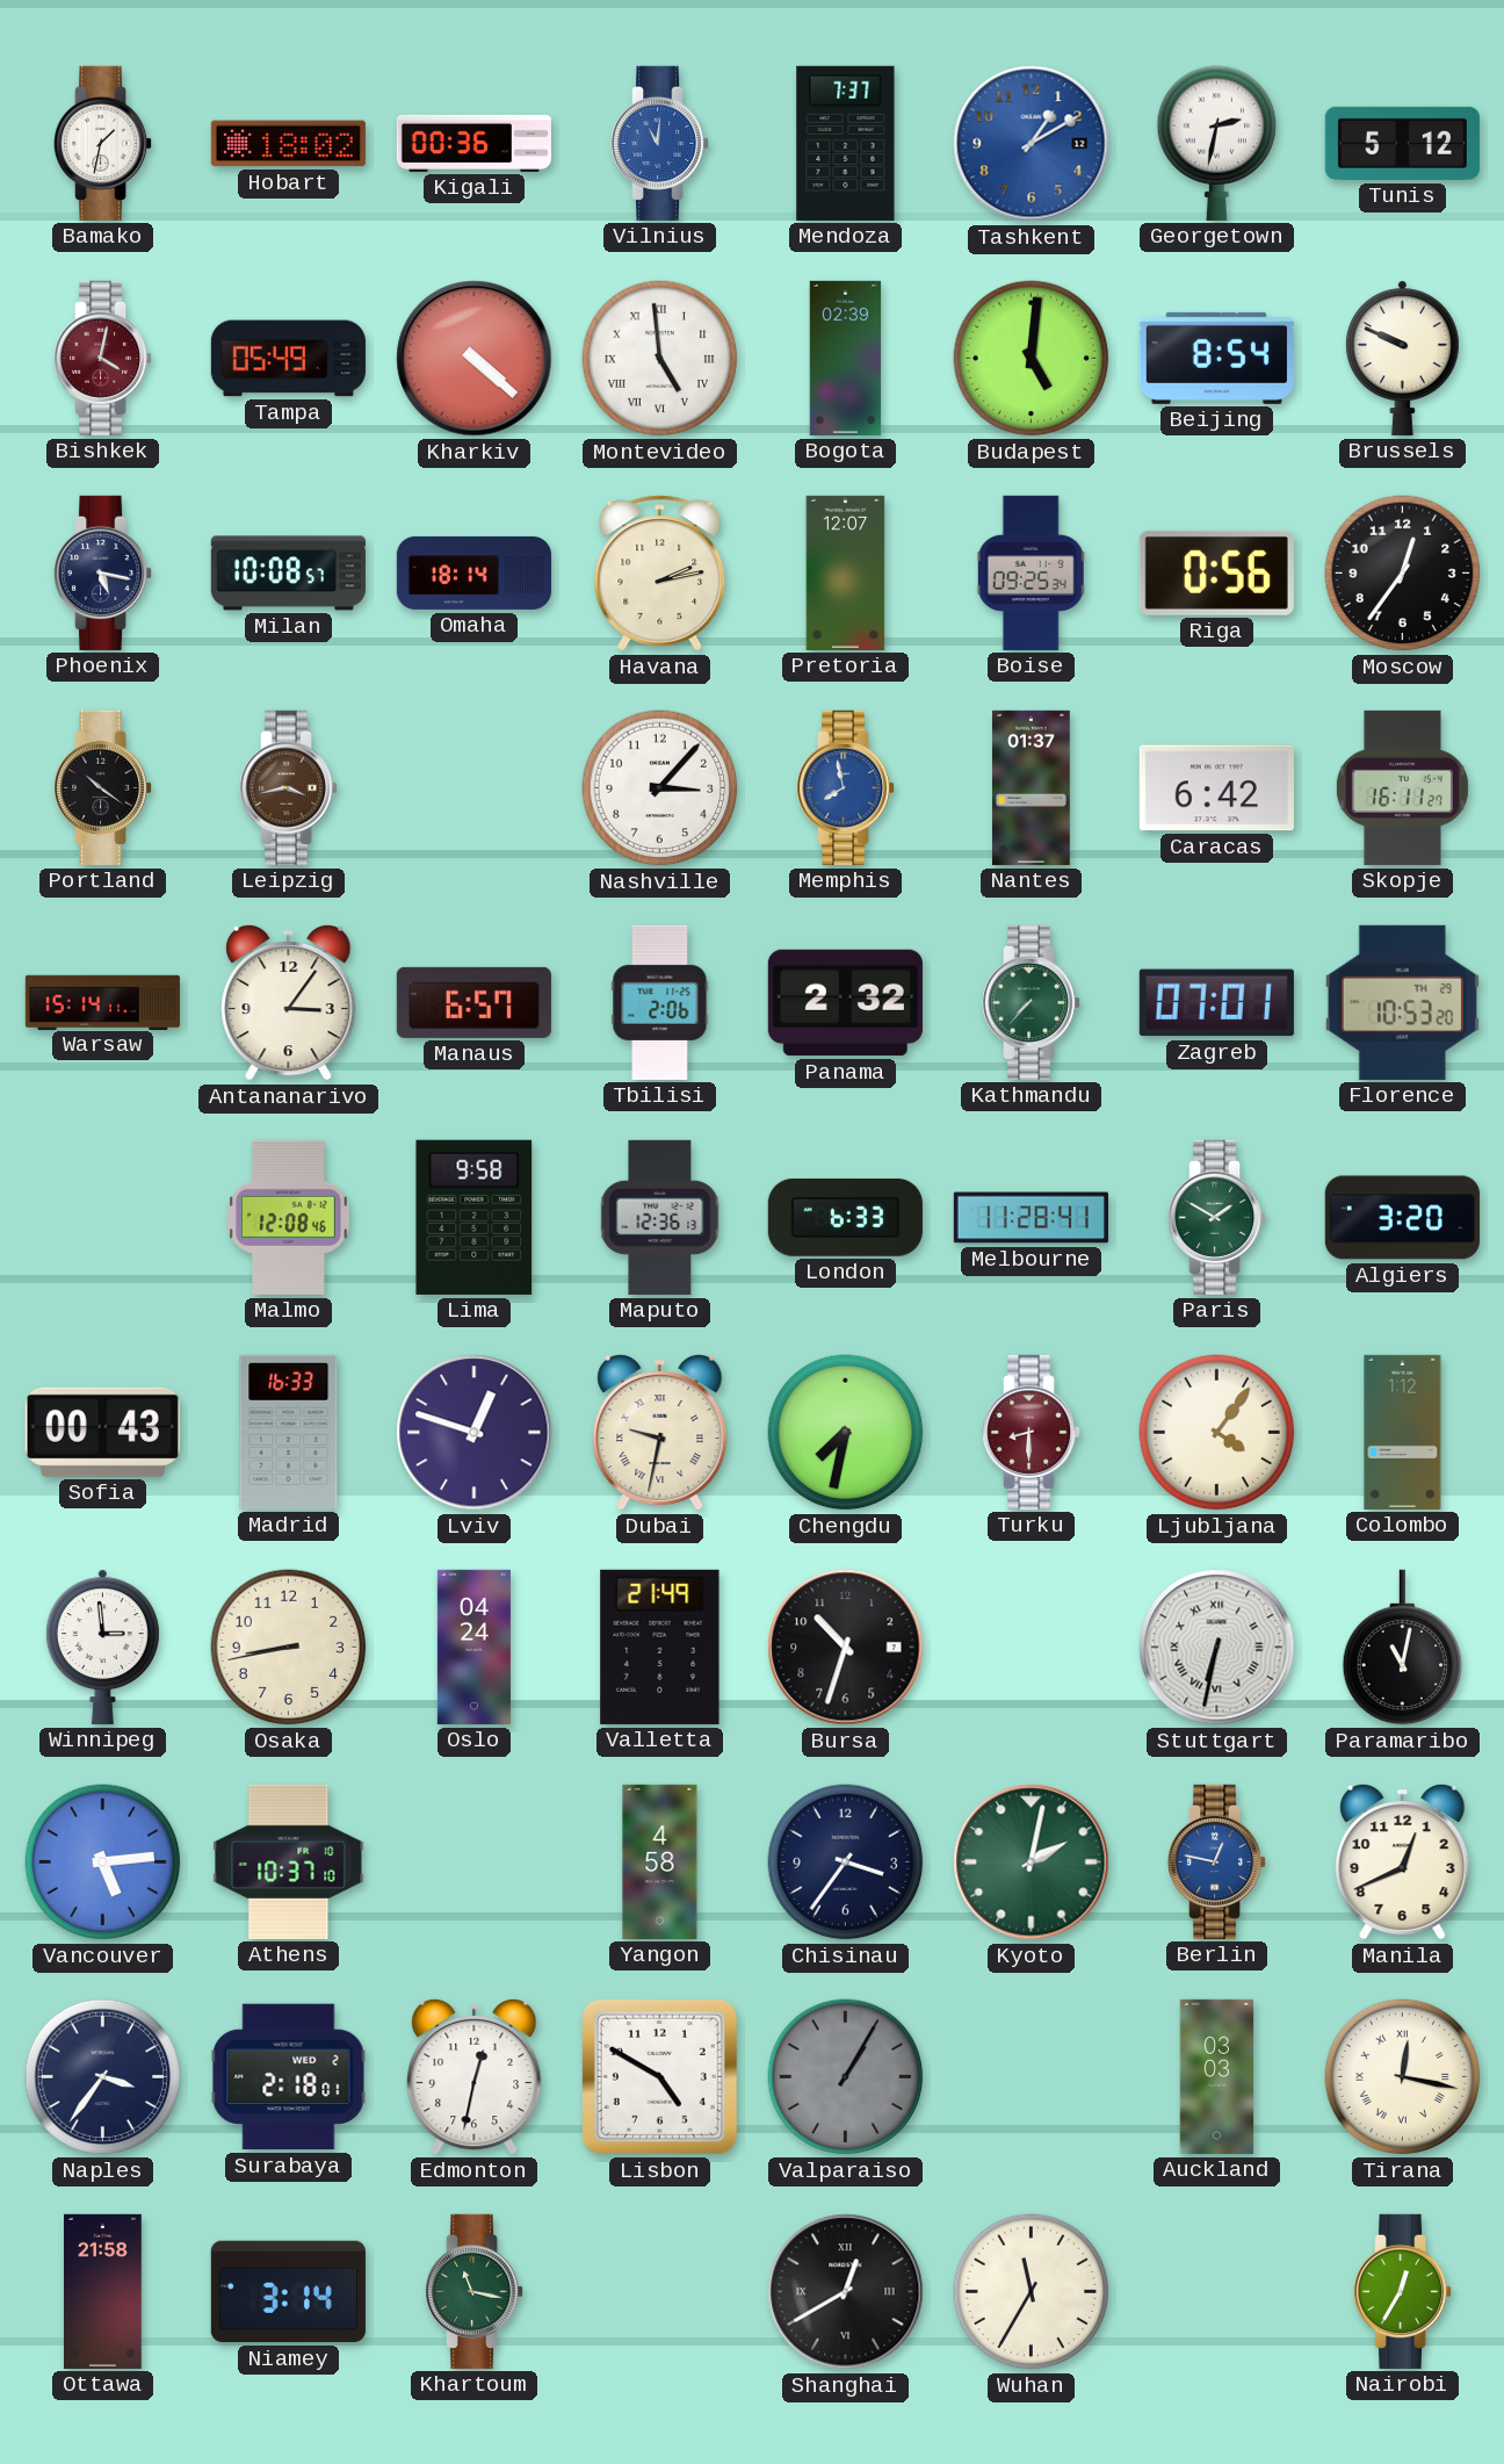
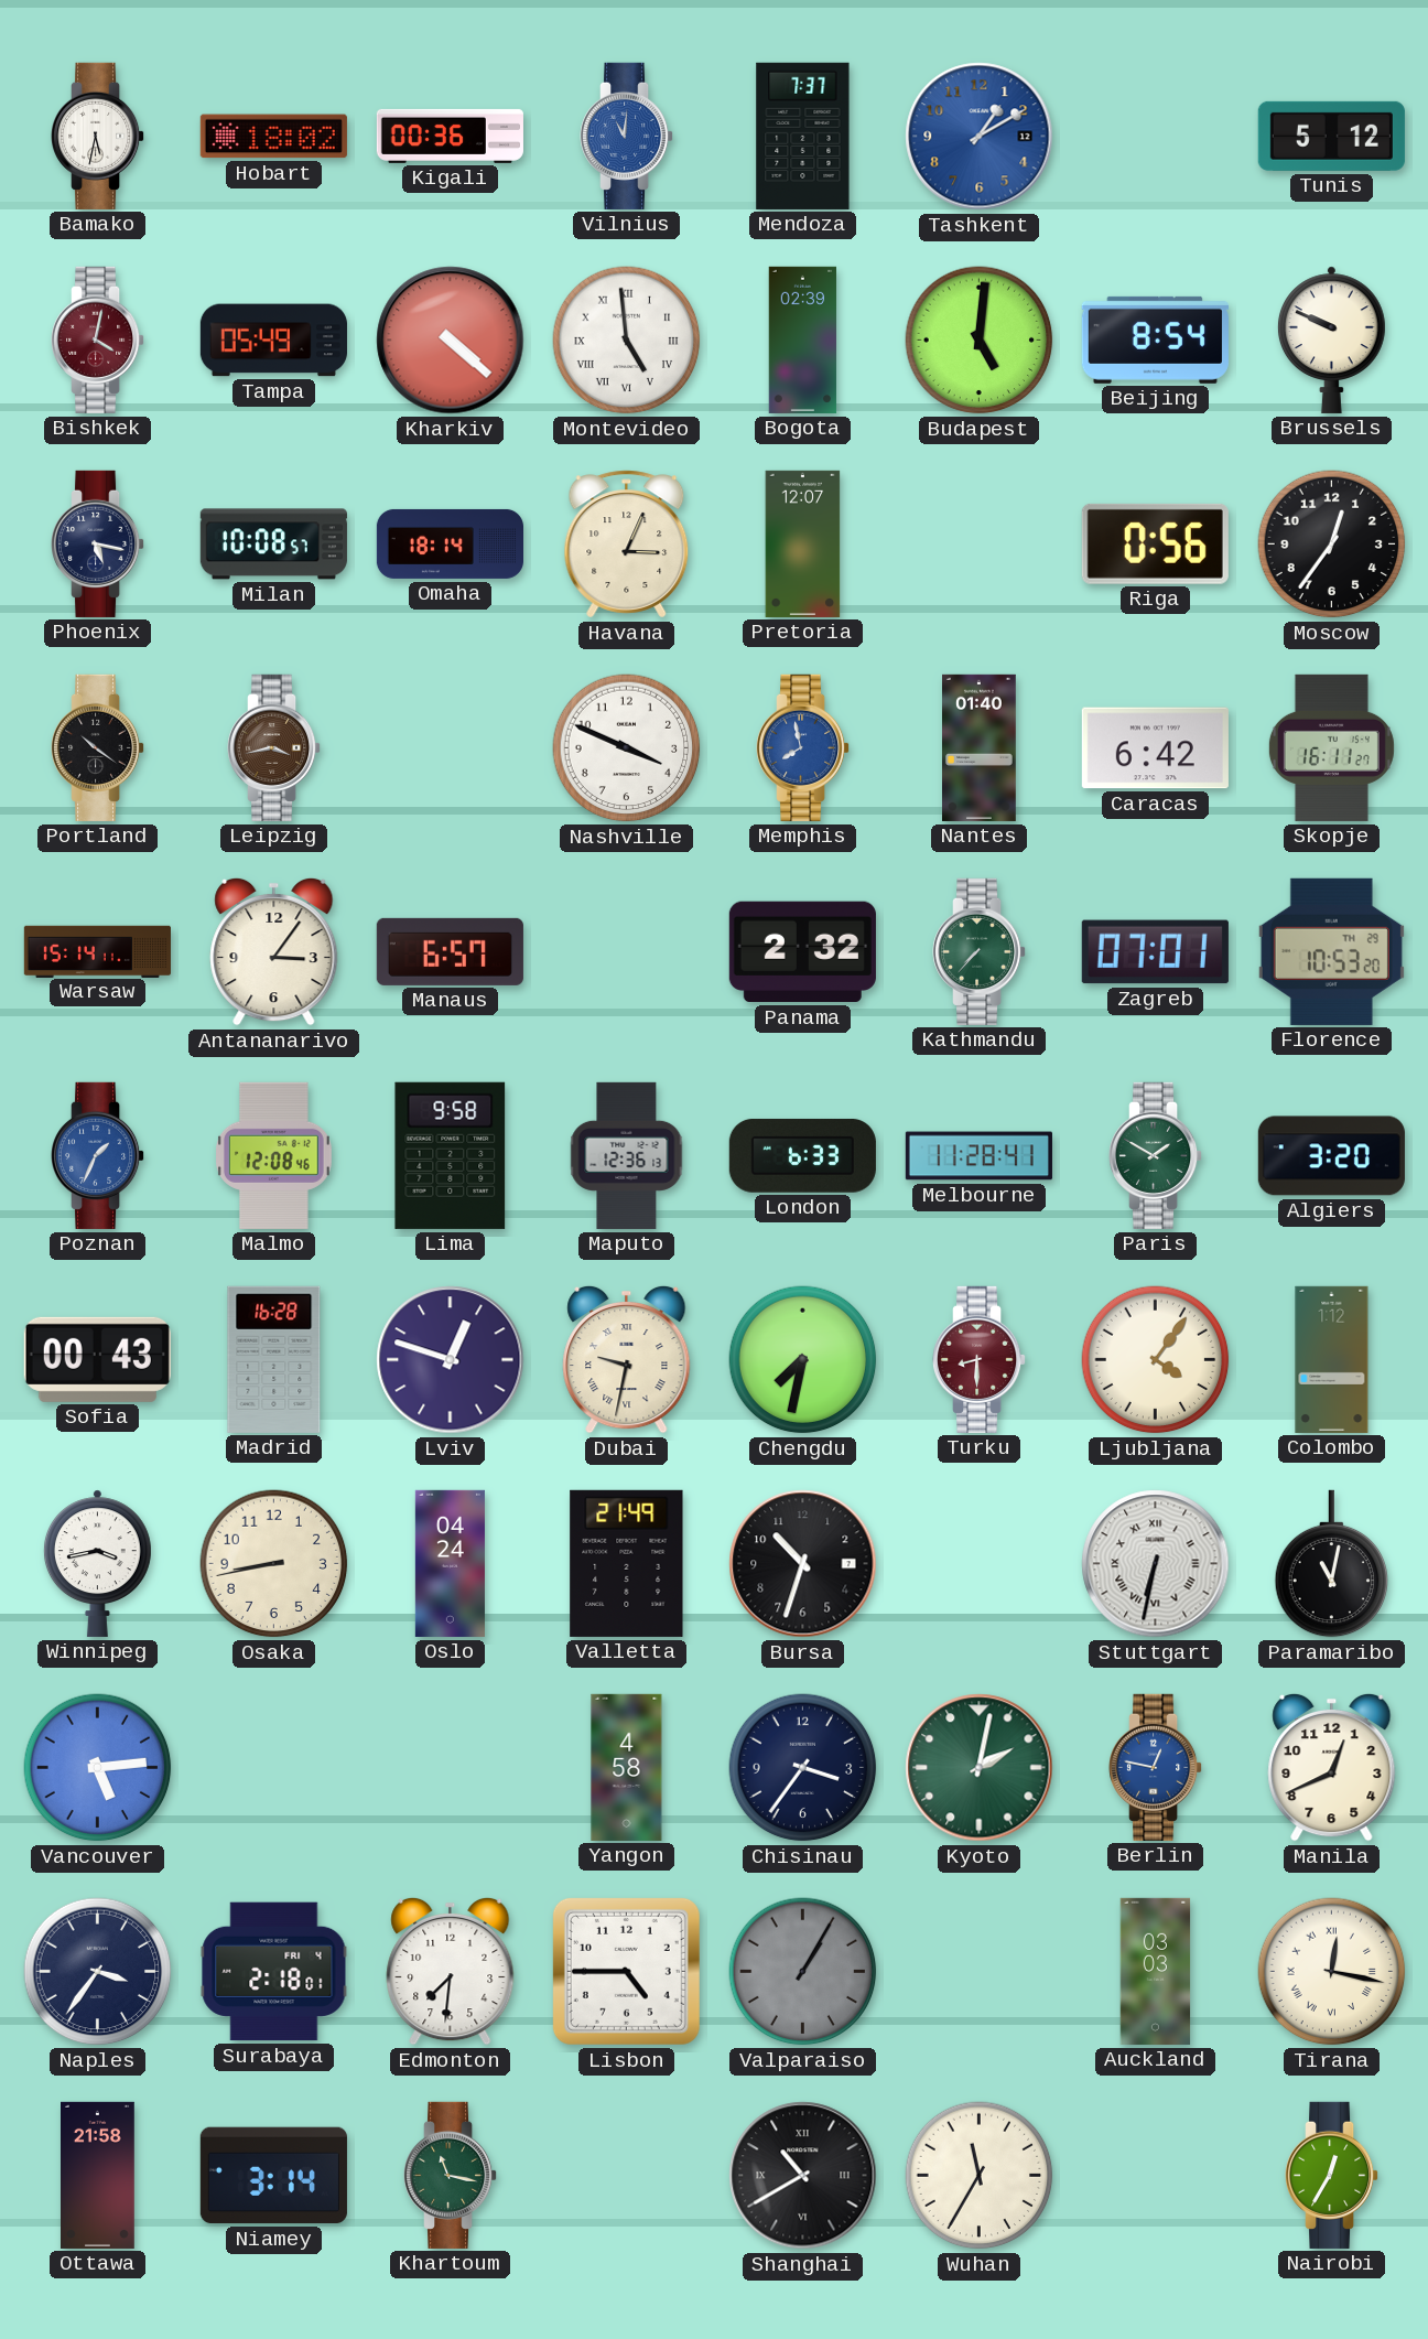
Bamako: 1:32 -> 5:32 (99, 136)
Georgetown: 2:32 -> none (1217, 143)
Havana: 2:13 -> 3:04 (627, 545)
Boise: 09:25 -> none (1032, 572)
Nashville: 3:07 -> 3:49 (627, 748)
Nantes: 01:37 -> 01:40 (980, 747)
Tbilisi: 2:06 -> none (660, 1002)
Poznan: none -> 1:34 (99, 1155)
Madrid: 16:33 -> 16:28 (274, 1359)
Winnipeg: 2:59 -> 3:43 (97, 1563)
Athens: 10:37 -> none (289, 1861)
Surabaya date: WED 2 -> FRI 4 (274, 1972)
Edmonton: 12:32 -> 7:31 (451, 1971)
Lisbon: 4:50 -> 4:45 (626, 1971)
Shanghai: 12:40 -> 10:40 (803, 2176)
